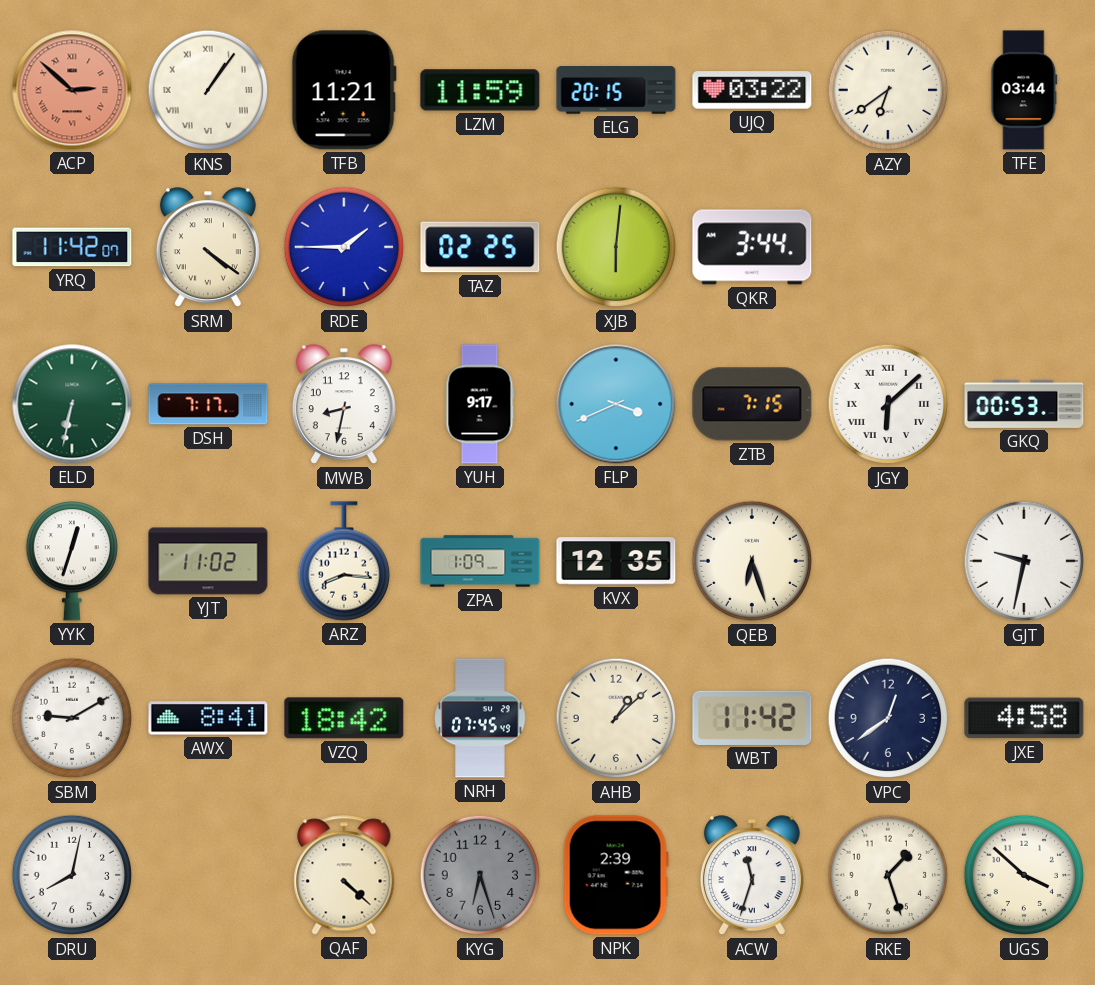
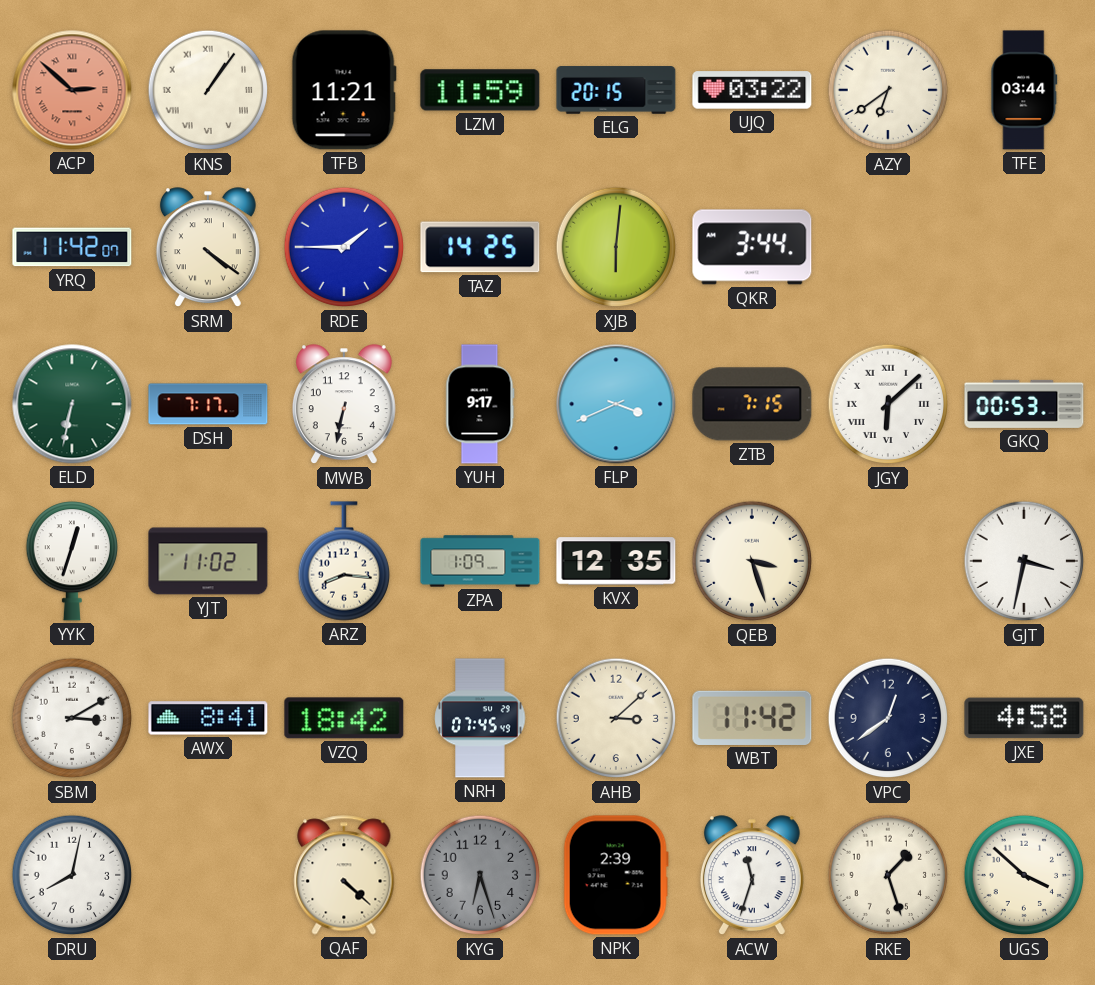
TAZ: 02:25 -> 14:25 (480, 247)
MWB: 8:32 -> 6:32 (344, 405)
QEB: 6:27 -> 3:27 (752, 561)
GJT: 9:32 -> 3:32 (1024, 561)
SBM: 9:10 -> 3:10 (72, 718)
AHB: 1:08 -> 3:08 (616, 718)
